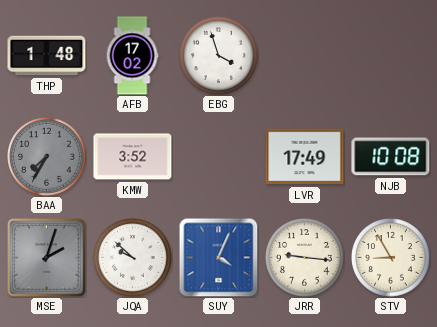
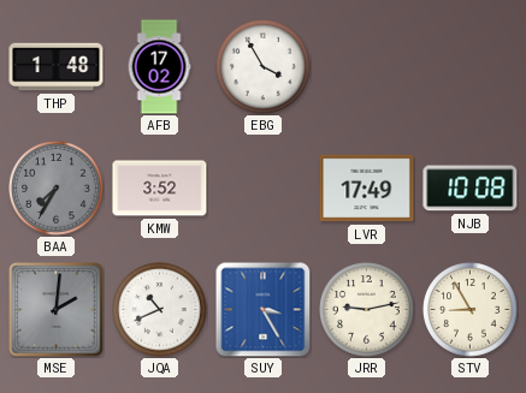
EBG: 3:57 -> 3:55 (264, 67)
MSE: 2:03 -> 2:01 (57, 310)
JQA: 9:52 -> 10:41 (160, 310)
SUY: 4:04 -> 3:25 (262, 309)
JRR: 9:16 -> 9:13 (367, 310)
